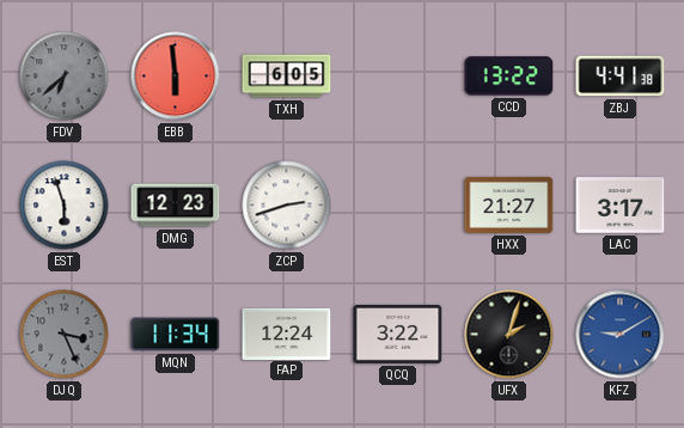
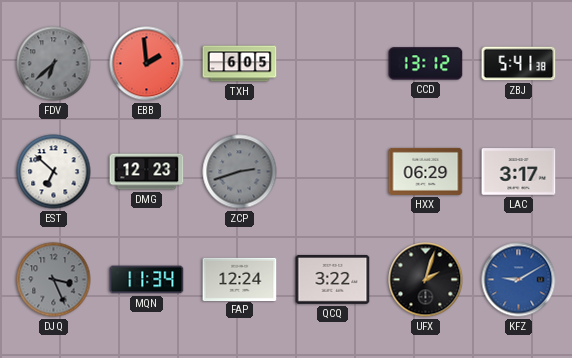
EBB: 5:59 -> 1:59 (147, 64)
CCD: 13:22 -> 13:12 (426, 64)
ZBJ: 4:41 -> 5:41 (519, 64)
EST: 5:57 -> 6:52 (54, 172)
ZCP dial: white -> grey (240, 172)
HXX: 21:27 -> 06:29 (426, 171)
